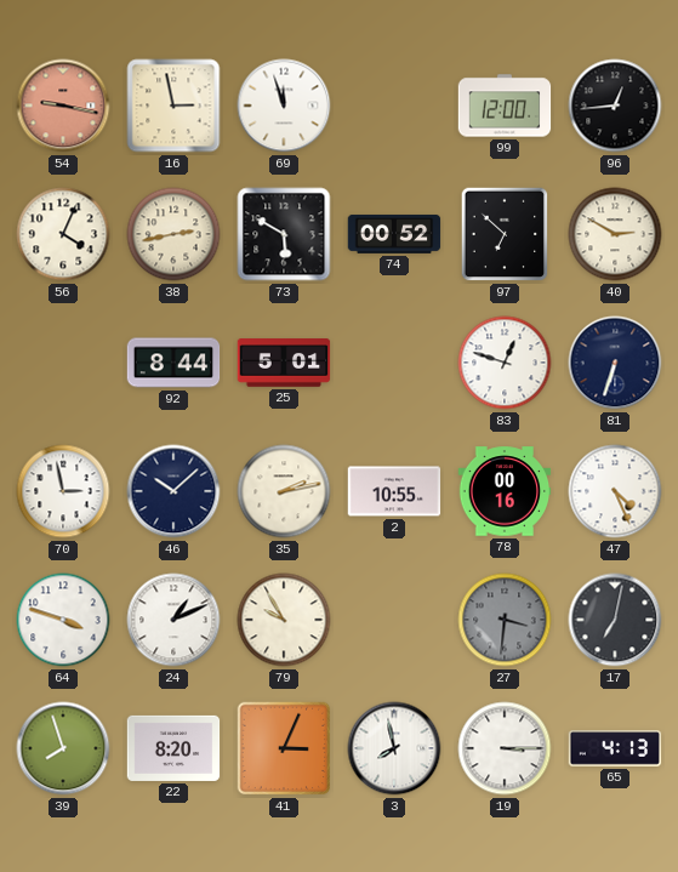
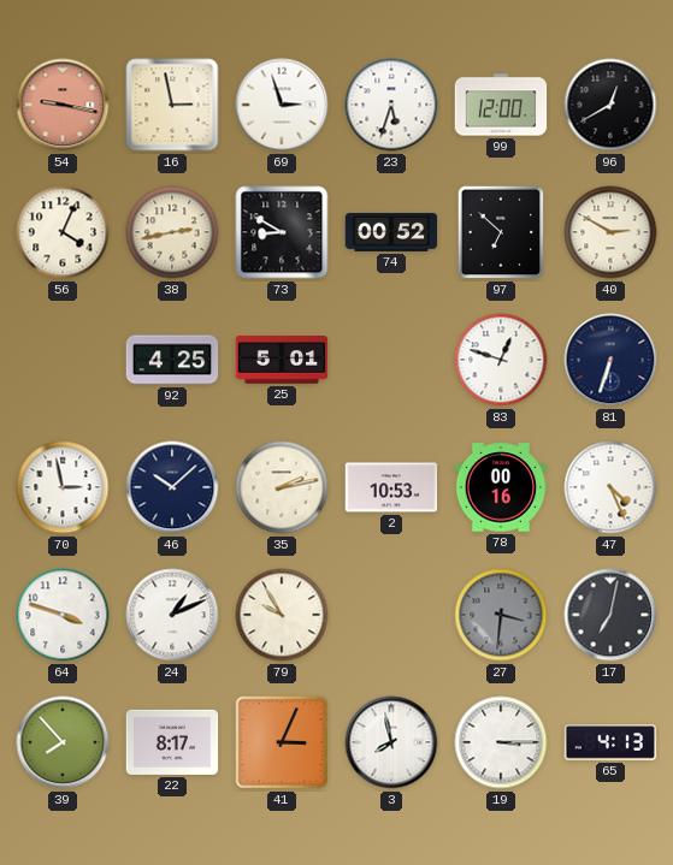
69: 11:57 -> 2:57 (282, 105)
23: none -> 5:33 (391, 105)
96: 12:44 -> 12:40 (610, 105)
73: 5:50 -> 8:50 (282, 232)
92: 8:44 -> 4:25 (172, 360)
2: 10:55 -> 10:53 (391, 487)
39: 7:57 -> 7:53 (63, 742)
22: 8:20 -> 8:17 (172, 742)
